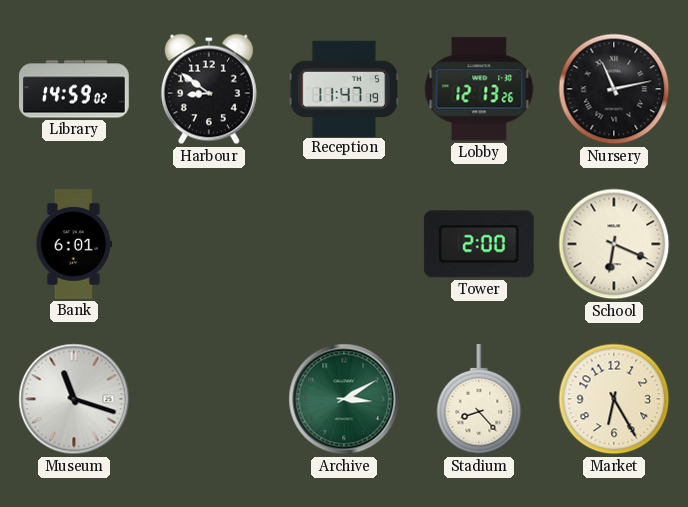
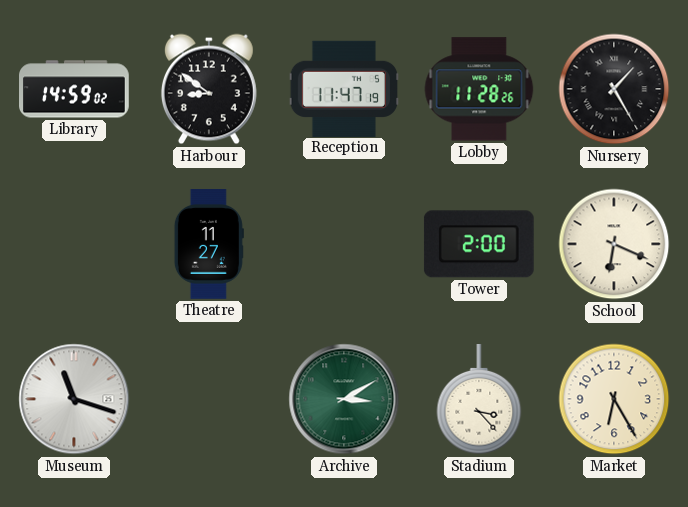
Lobby: 12:13 -> 11:28 (479, 89)
Nursery: 11:13 -> 1:25 (614, 89)
Bank: 6:01 -> none (73, 245)
Theatre: none -> 11:27 (209, 245)
Stadium: 8:23 -> 3:23 (479, 400)
